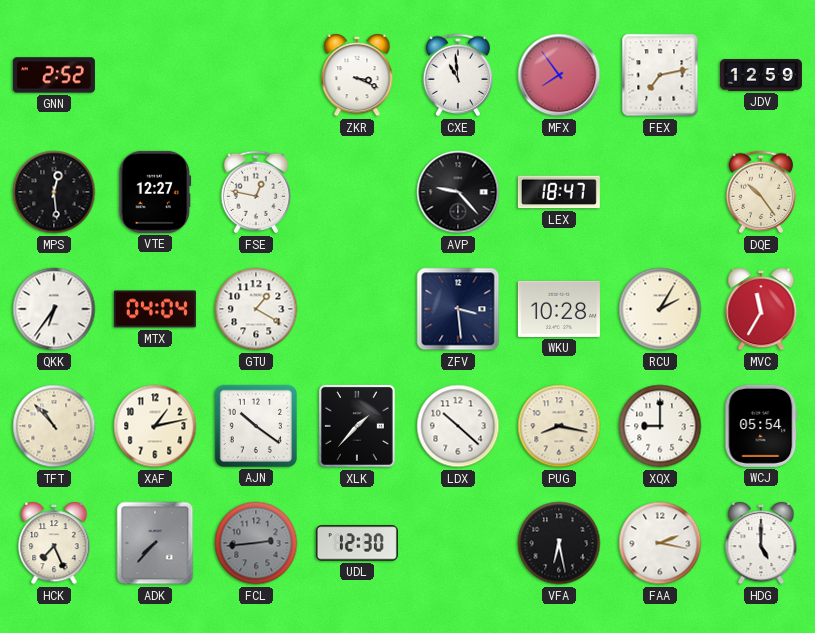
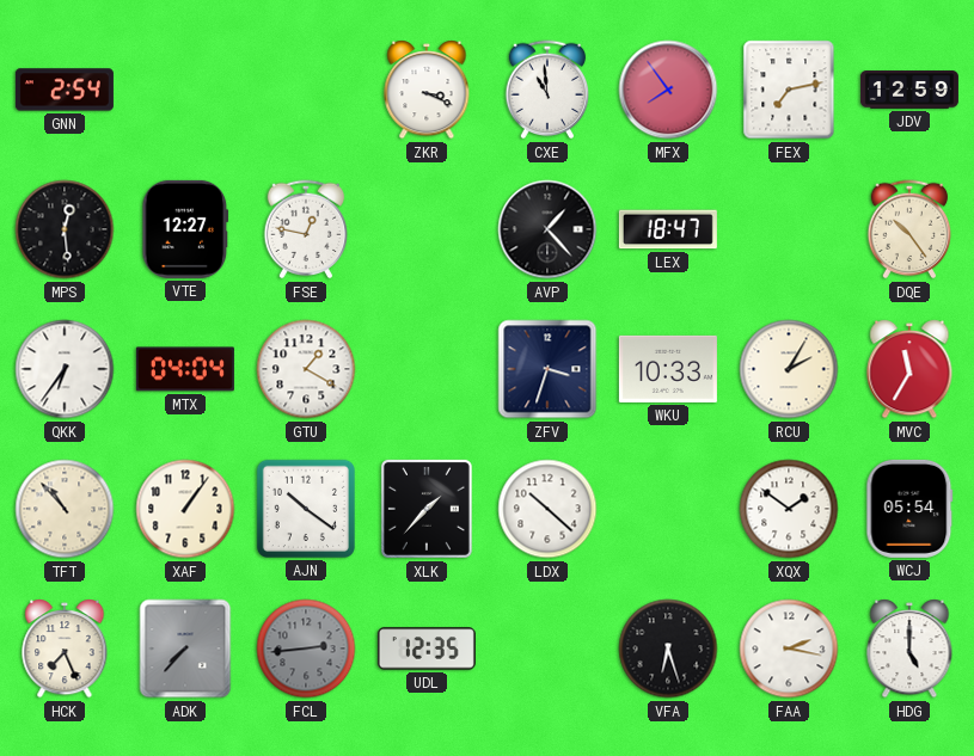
GNN: 2:52 -> 2:54 (65, 90)
AVP: 9:23 -> 1:23 (547, 229)
ZFV: 3:29 -> 3:33 (547, 369)
WKU: 10:28 -> 10:33 (668, 369)
XAF: 1:13 -> 1:06 (185, 509)
PUG: 8:17 -> none (559, 426)
XQX: 9:00 -> 1:51 (789, 509)
UDL: 12:30 -> 12:35 (427, 649)
VFA: 6:28 -> 6:27 (668, 649)
